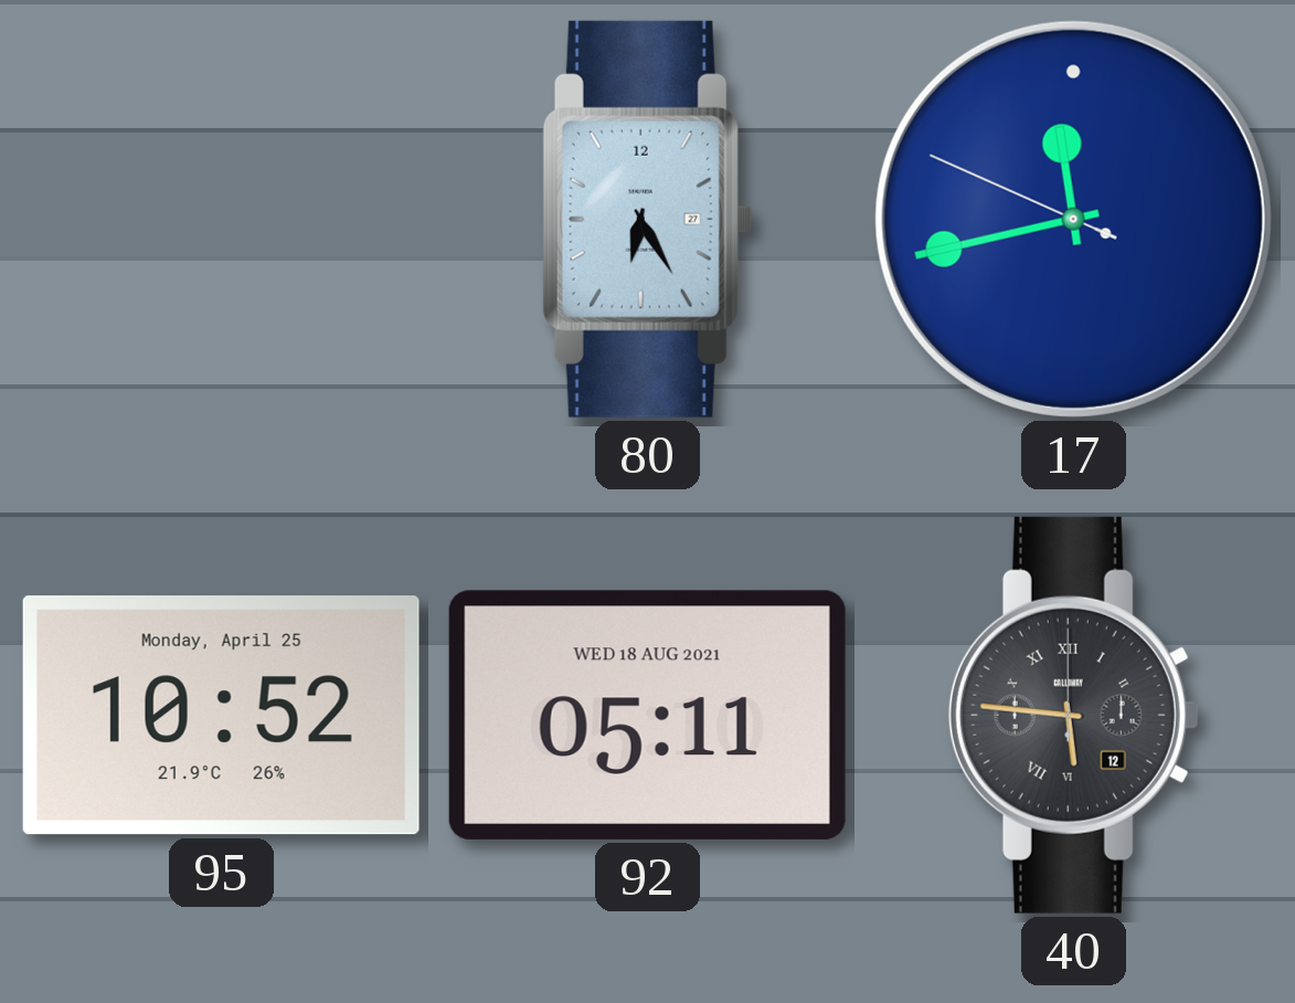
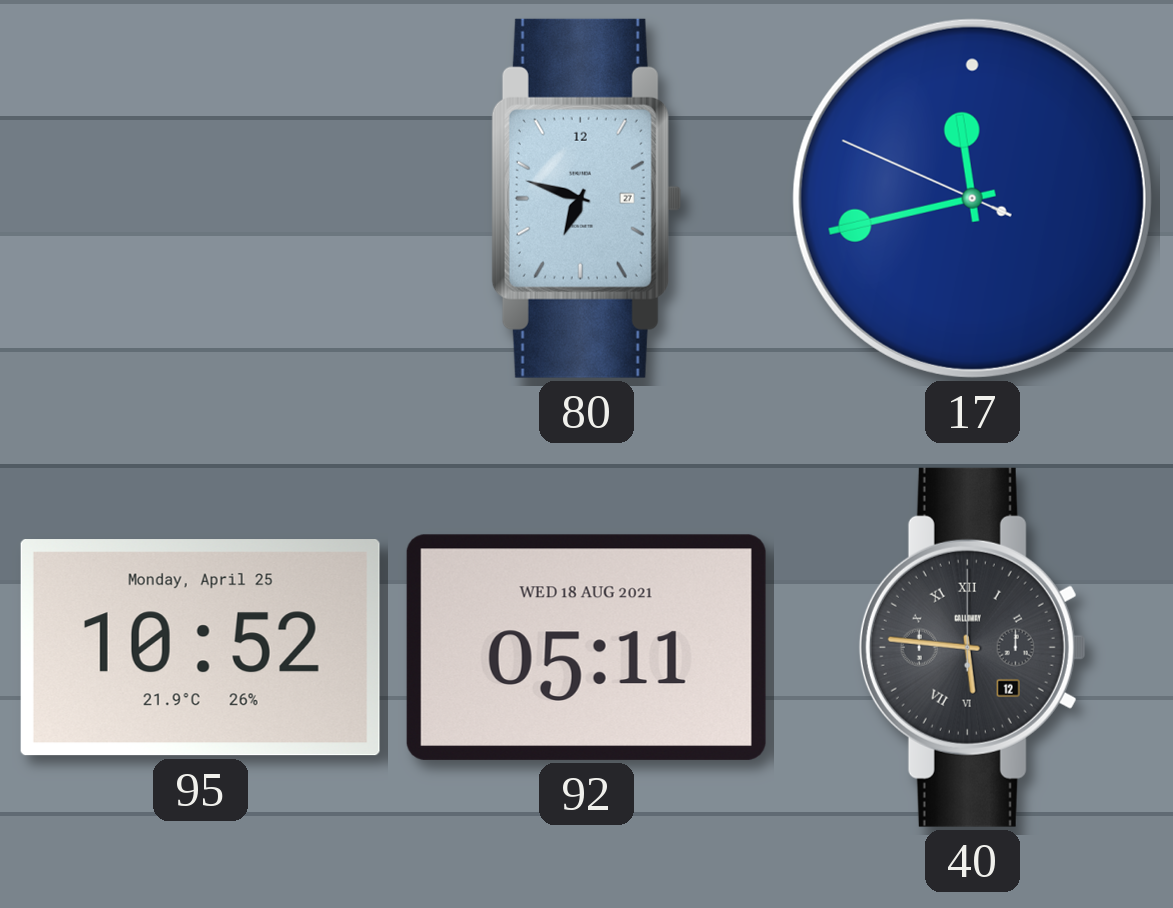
80: 6:25 -> 6:48 (586, 198)
